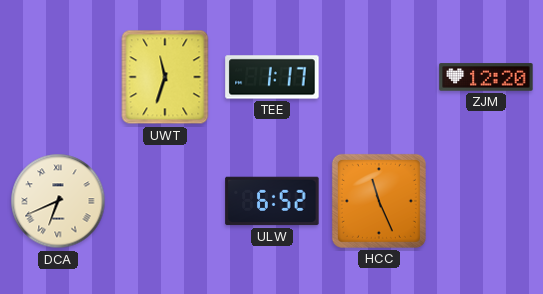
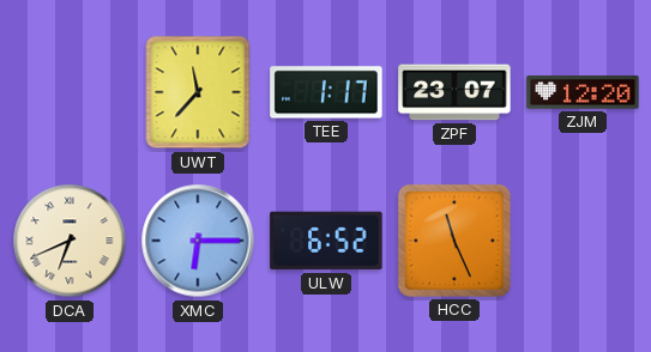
UWT: 11:33 -> 11:37 (198, 92)
ZPF: none -> 23:07 (454, 92)
XMC: none -> 6:15 (198, 241)
